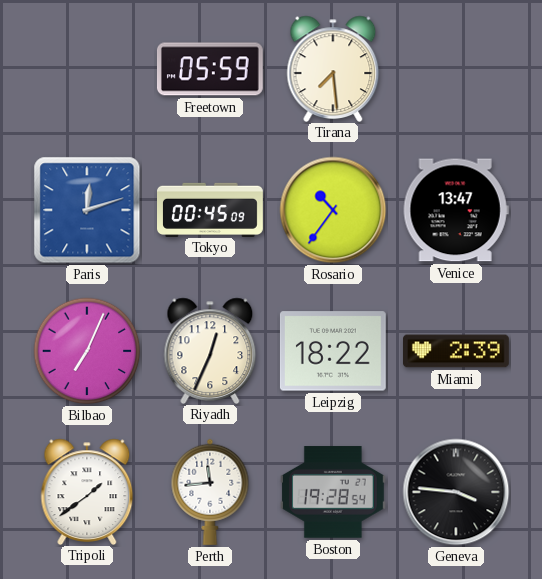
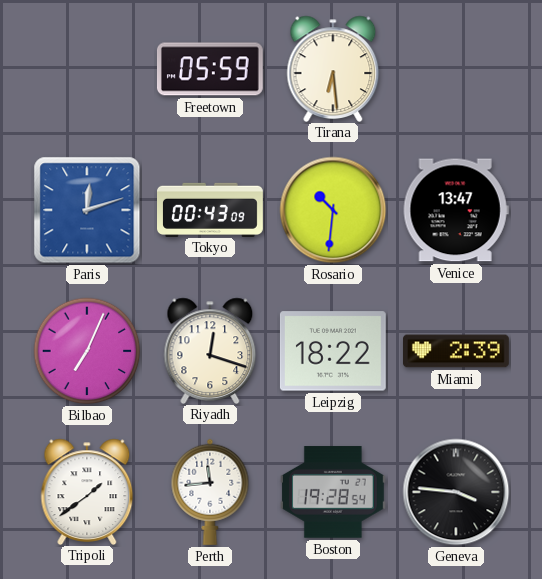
Tirana: 7:29 -> 6:29 (333, 68)
Tokyo: 00:45 -> 00:43 (211, 209)
Rosario: 10:36 -> 10:31 (333, 210)
Riyadh: 12:34 -> 12:18 (210, 350)
